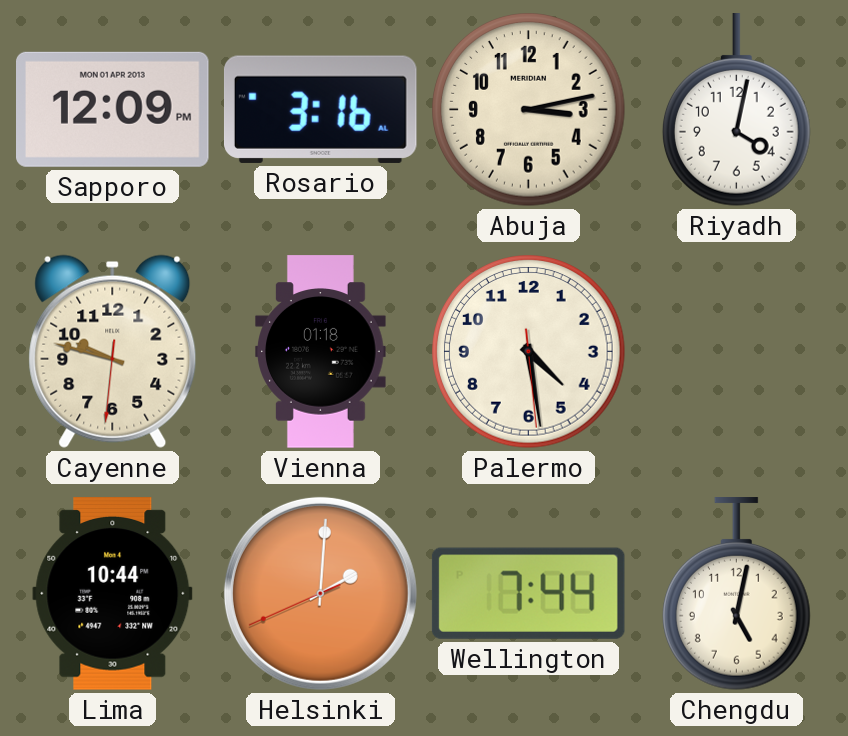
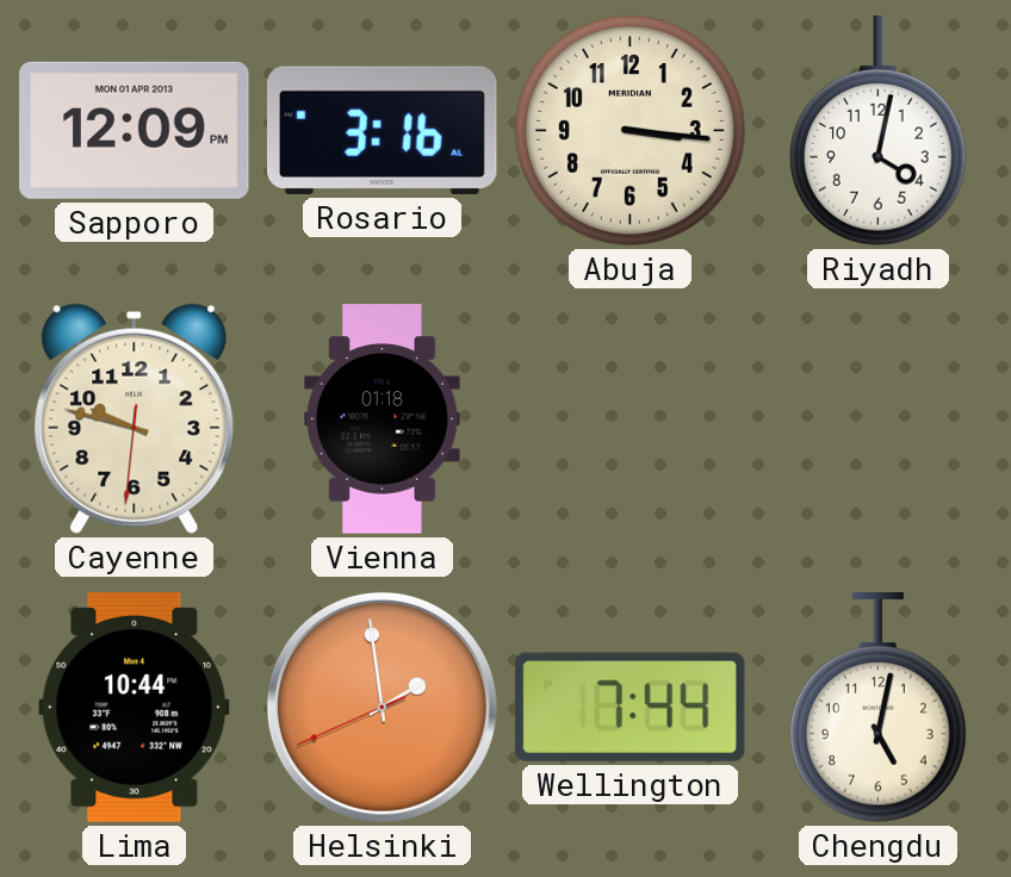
Abuja: 3:13 -> 3:16 (631, 131)
Palermo: 4:28 -> none (529, 352)
Helsinki: 2:00 -> 1:58 (382, 707)
